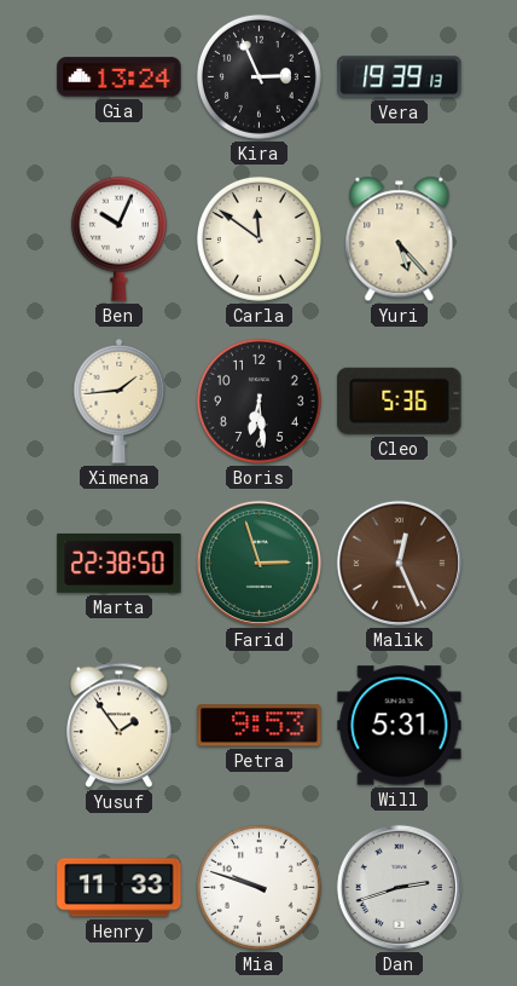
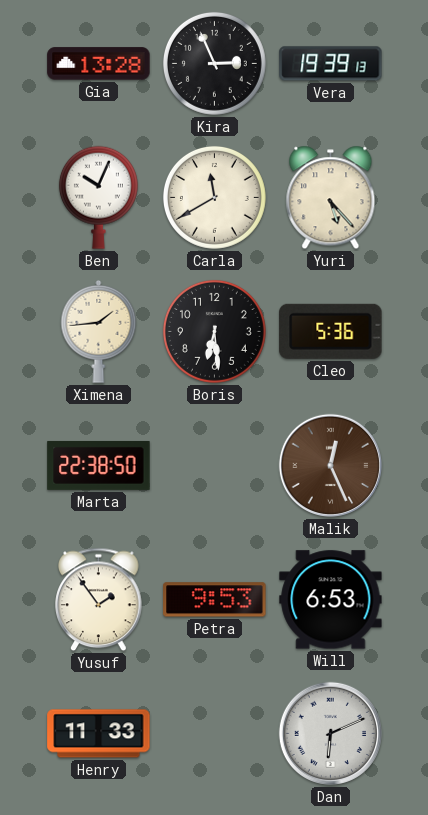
Gia: 13:24 -> 13:28 (99, 64)
Carla: 11:51 -> 11:40 (214, 197)
Farid: 2:57 -> none (258, 563)
Will: 5:31 -> 6:53 (331, 600)
Mia: 9:48 -> none (258, 887)
Dan: 2:42 -> 6:11 (330, 733)
